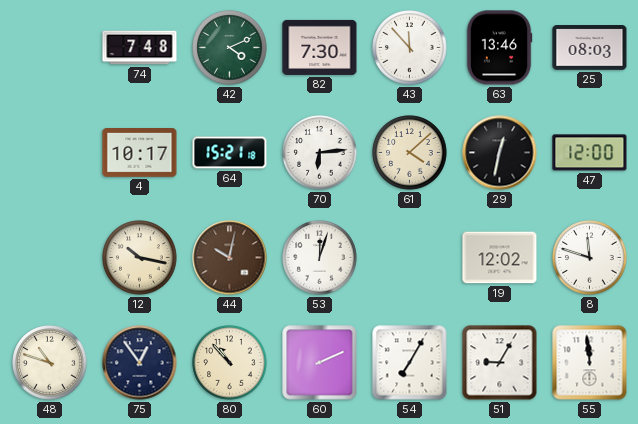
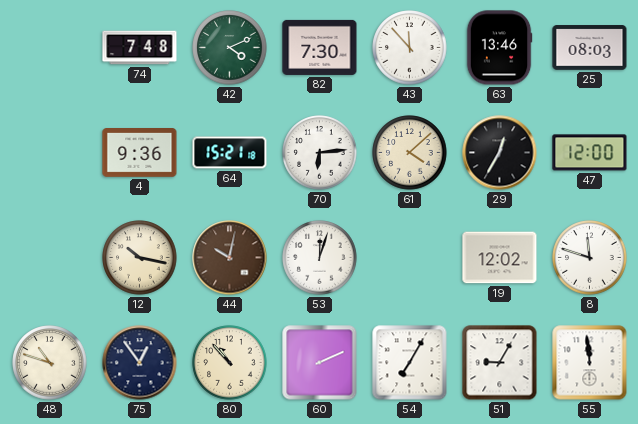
4: 10:17 -> 9:36 (140, 153)
29: 12:32 -> 12:35 (500, 153)
